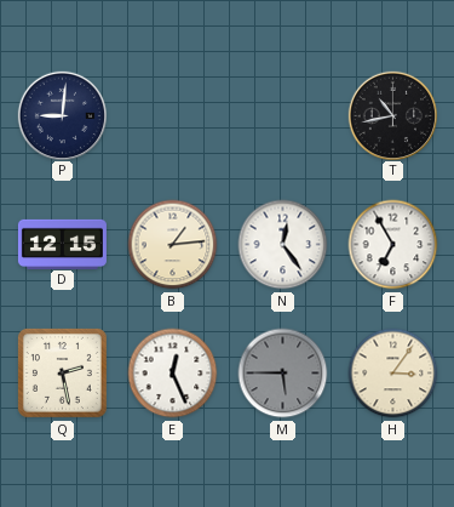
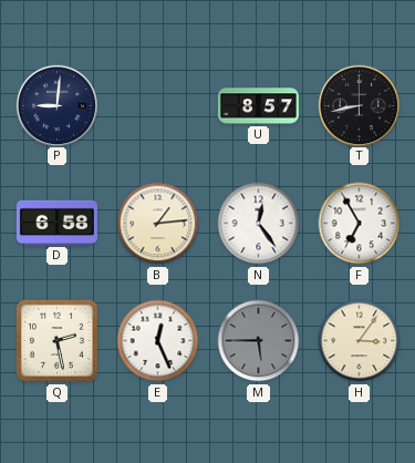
U: none -> 8:57 (258, 106)
T: 10:43 -> 8:43 (359, 105)
D: 12:15 -> 6:58 (56, 223)
